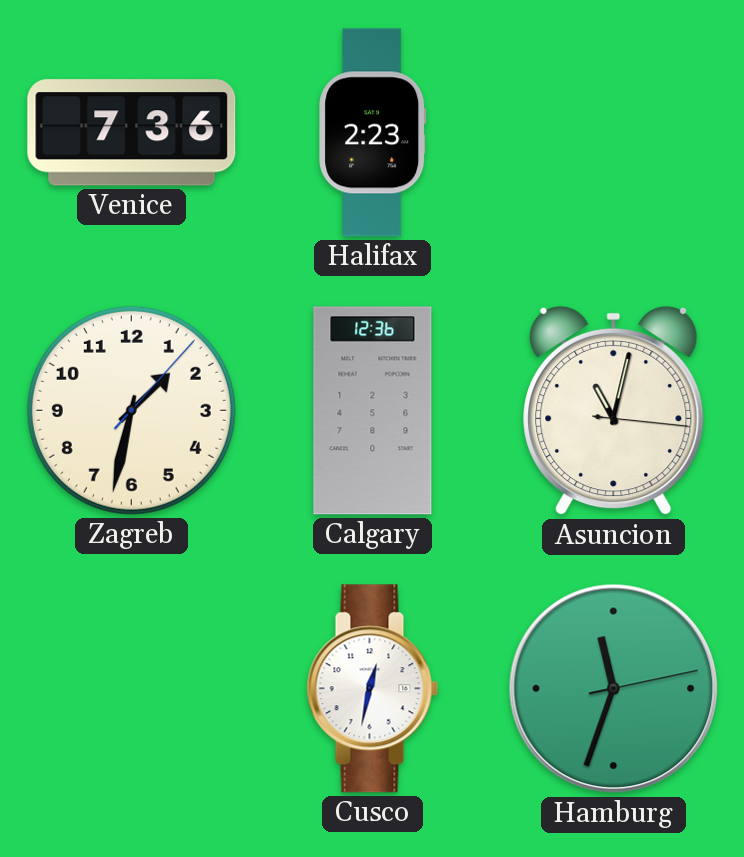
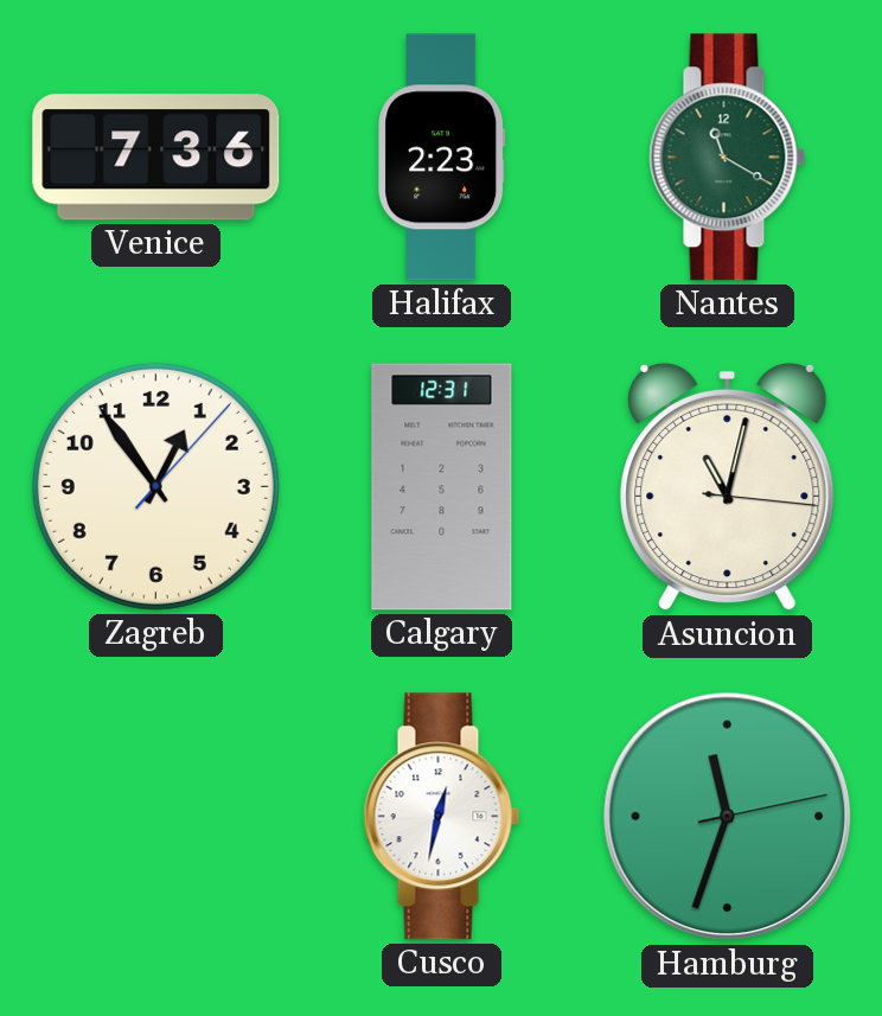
Nantes: none -> 11:20 (728, 158)
Zagreb: 1:32 -> 12:54 (155, 486)
Calgary: 12:36 -> 12:31 (442, 487)
